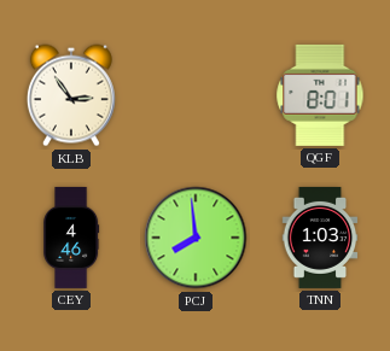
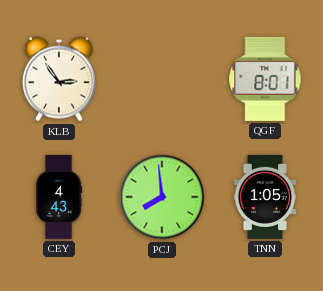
CEY: 4:46 -> 4:43 (59, 197)
TNN: 1:03 -> 1:05 (265, 197)
